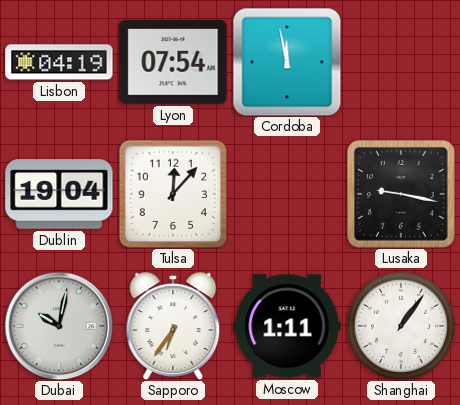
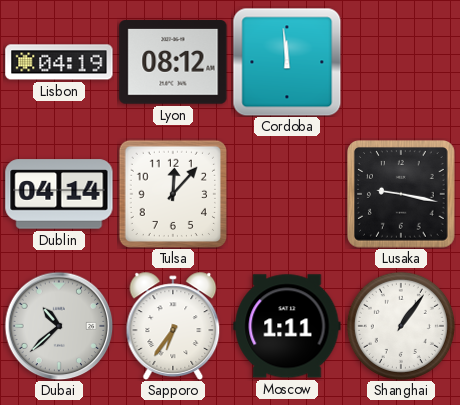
Lyon: 07:54 -> 08:12 (173, 62)
Cordoba: 11:58 -> 11:59 (287, 62)
Dublin: 19:04 -> 04:14 (59, 194)
Dubai: 10:02 -> 10:38 (59, 326)
